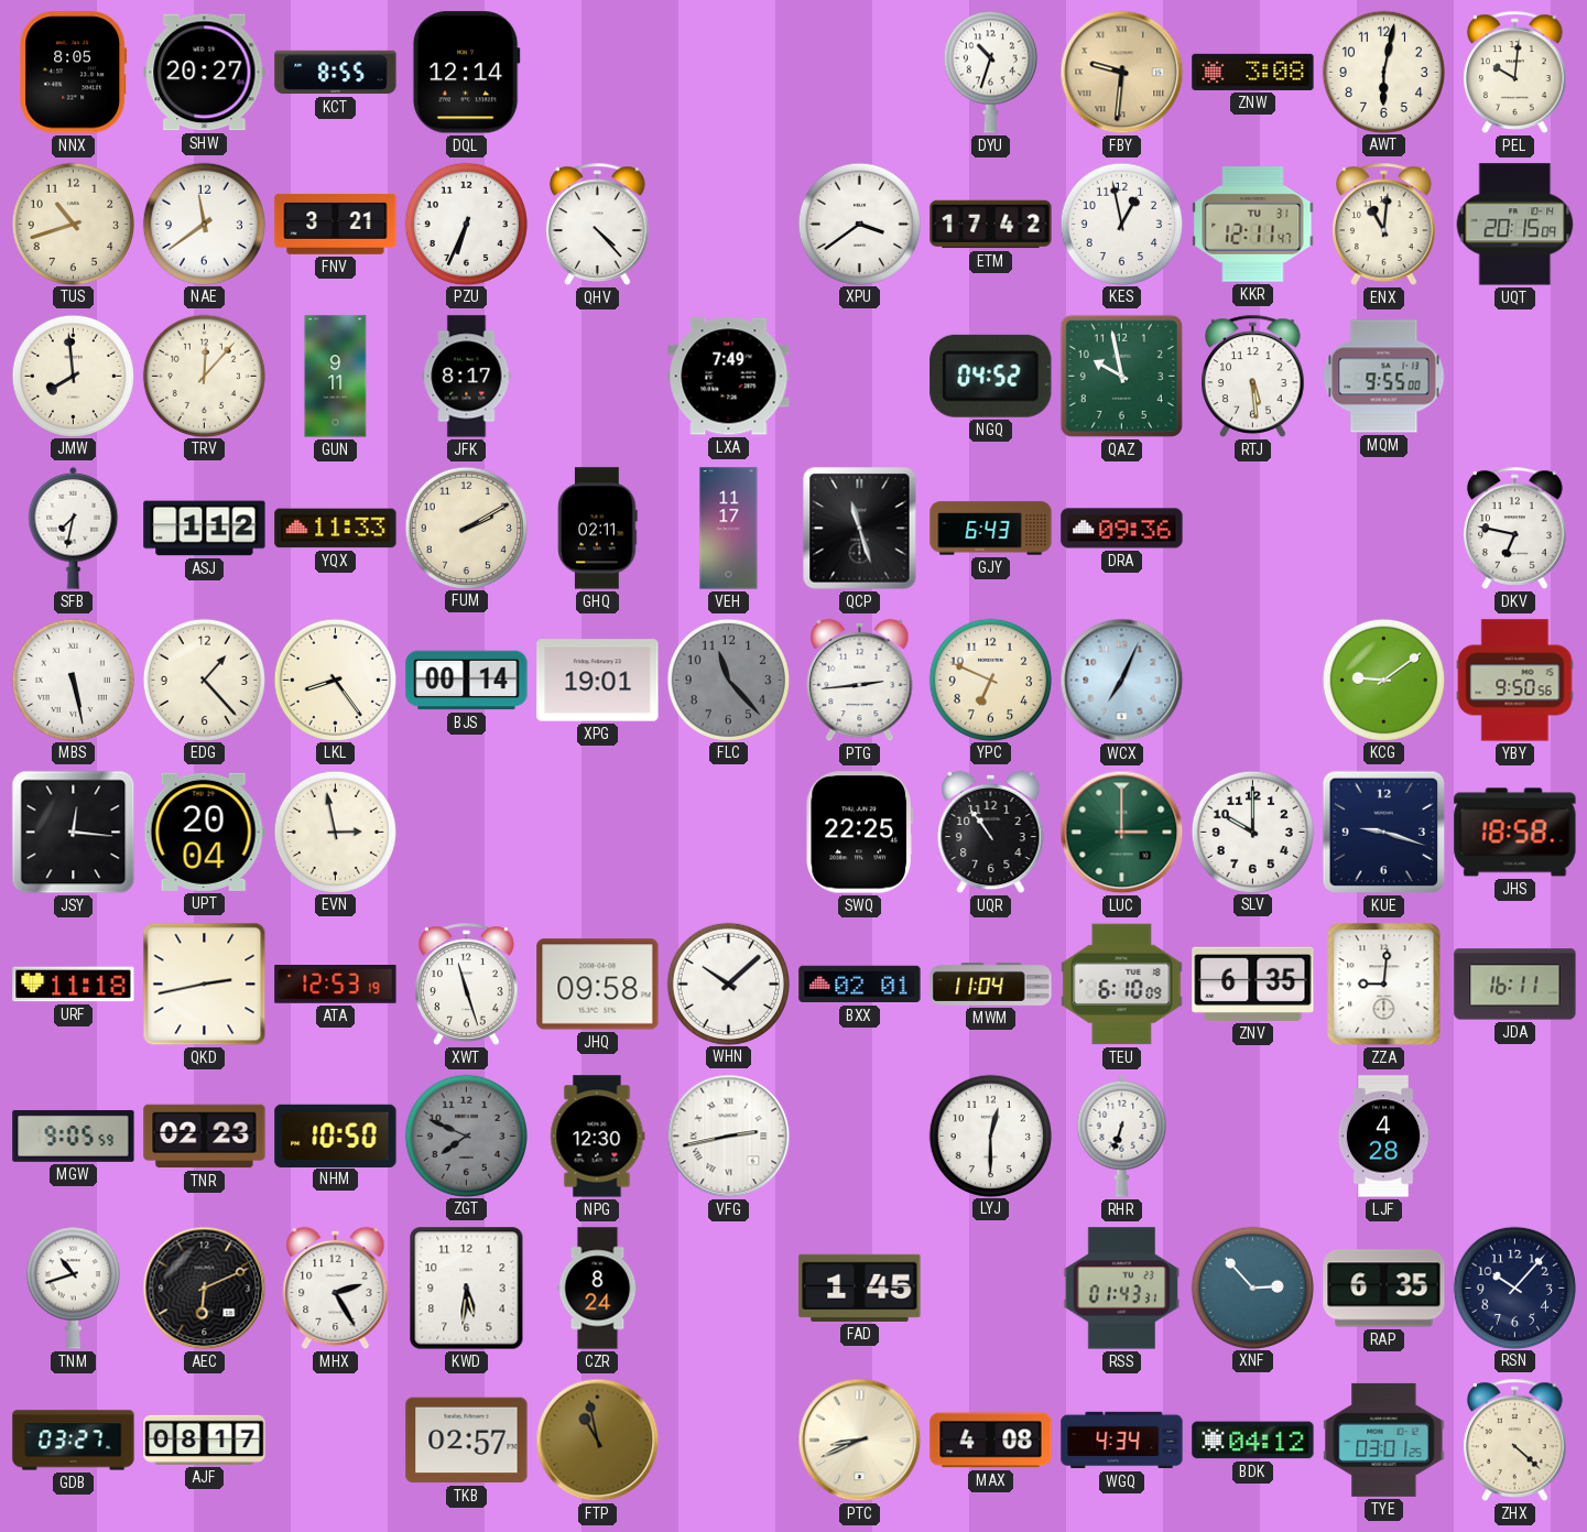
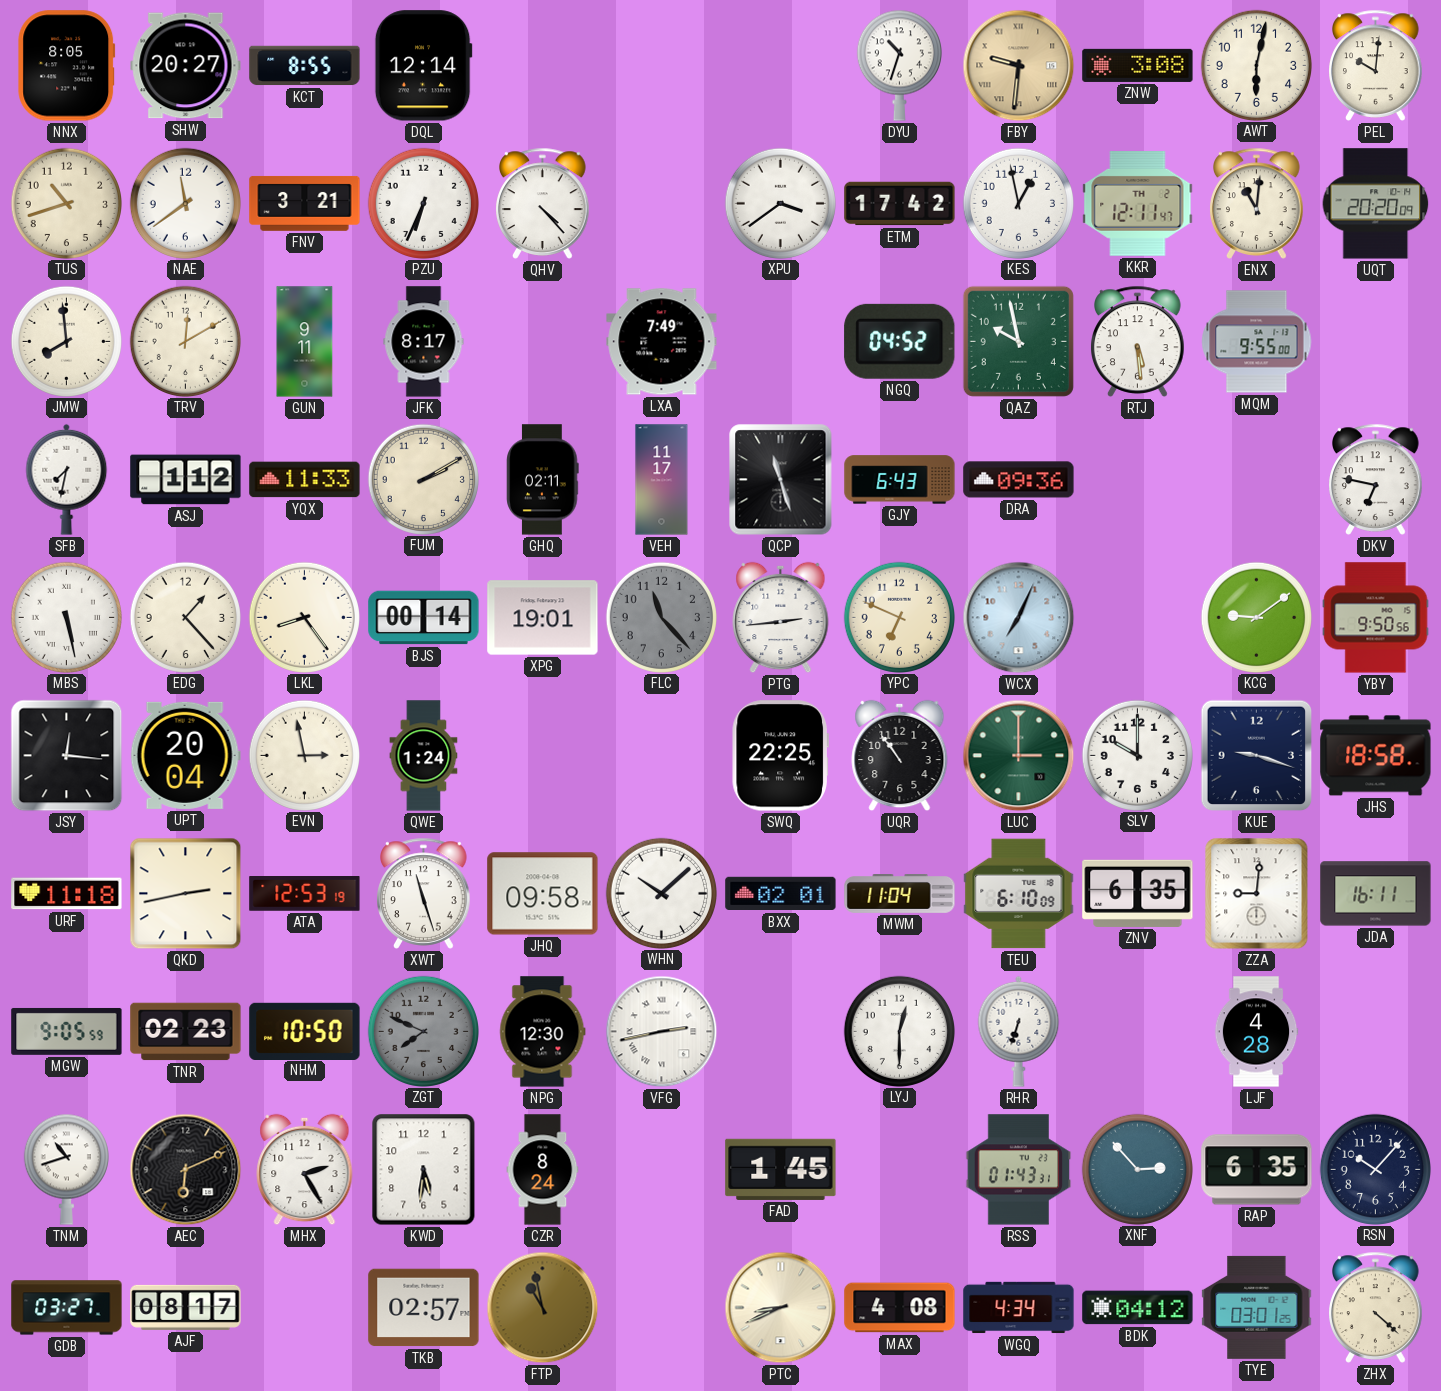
KKR date: TU 31 -> TH 2 (1138, 204)
UQT: 20:15 -> 20:20 (1376, 204)
TRV: 12:07 -> 12:10 (185, 341)
QWE: none -> 1:24 (424, 756)
